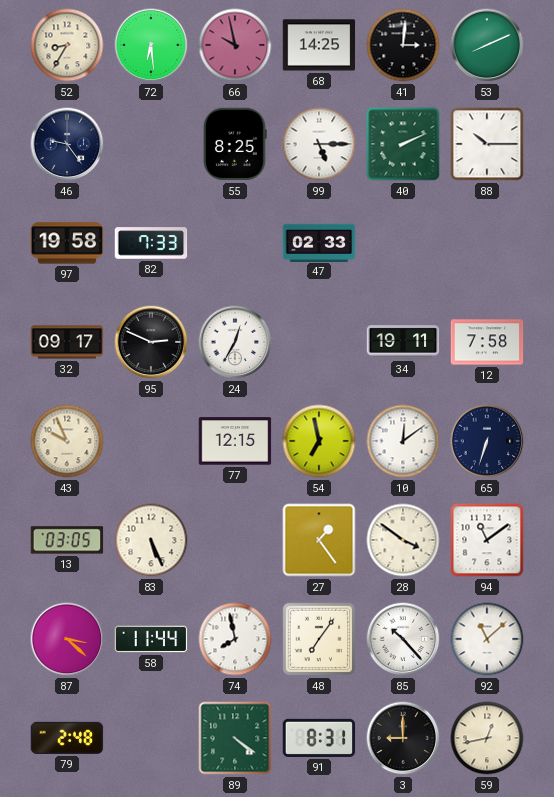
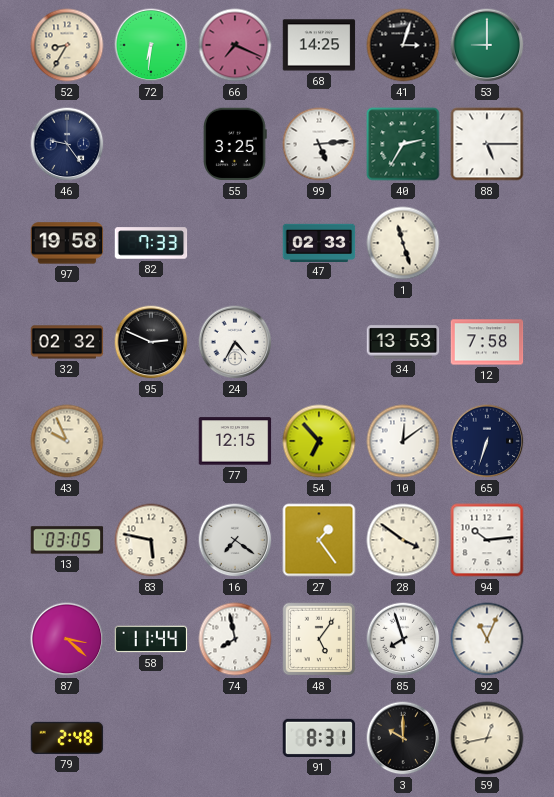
72: 6:29 -> 6:31 (151, 45)
66: 9:58 -> 7:19 (235, 45)
41: 3:01 -> 3:03 (403, 45)
53: 8:11 -> 9:00 (487, 45)
55: 8:25 -> 3:25 (236, 144)
99: 5:15 -> 5:14 (319, 144)
40: 2:11 -> 2:35 (403, 144)
88: 10:15 -> 5:15 (487, 144)
1: none -> 11:27 (403, 243)
32: 09:17 -> 02:32 (67, 342)
24: 12:35 -> 4:35 (235, 342)
34: 19:11 -> 13:53 (403, 342)
54: 6:58 -> 6:53 (319, 441)
83: 5:26 -> 5:47 (151, 540)
16: none -> 7:21 (235, 540)
94: 11:09 -> 10:14 (487, 540)
48: 7:06 -> 5:06 (319, 639)
85: 10:23 -> 7:57 (403, 639)
92: 11:08 -> 11:04 (487, 639)
89: 4:21 -> none (235, 738)
3: 9:00 -> 10:00 (403, 738)
